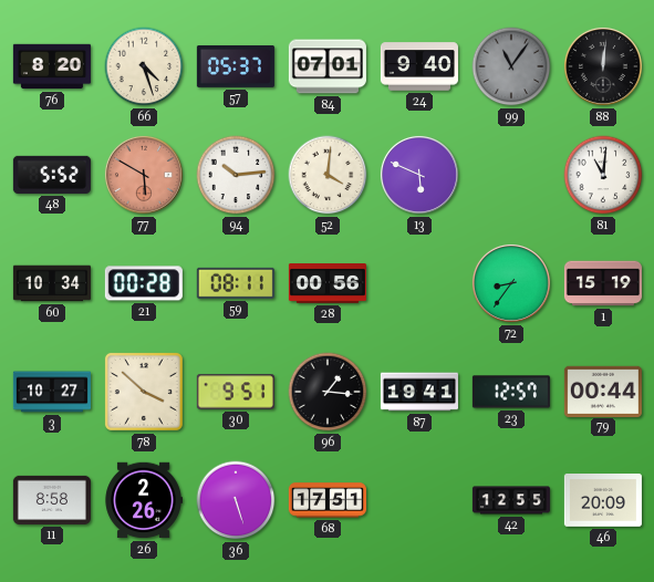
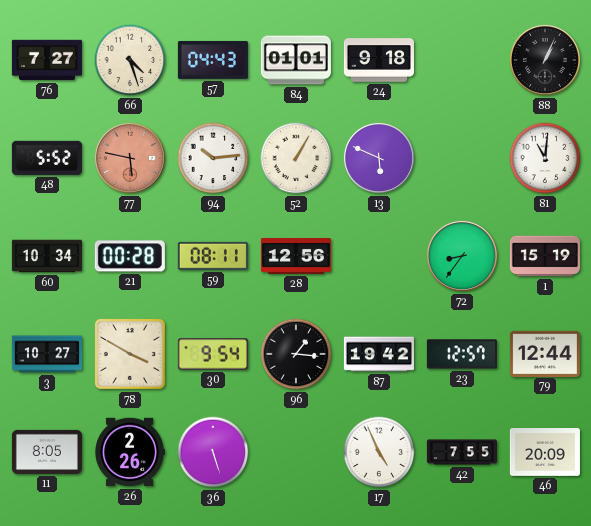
76: 8:20 -> 7:27 (47, 60)
57: 05:37 -> 04:43 (213, 60)
84: 07:01 -> 01:01 (296, 60)
24: 9:40 -> 9:18 (379, 60)
99: 11:06 -> none (511, 66)
88: 12:01 -> 1:04 (545, 60)
77: 5:50 -> 5:47 (130, 158)
52: 4:01 -> 1:05 (296, 158)
28: 00:56 -> 12:56 (296, 256)
78: 3:52 -> 3:50 (130, 354)
30: 9:51 -> 9:54 (213, 354)
87: 19:41 -> 19:42 (379, 354)
79: 00:44 -> 12:44 (545, 353)
11: 8:58 -> 8:05 (47, 452)
68: 17:51 -> none (328, 500)
17: none -> 4:56 (379, 452)
42: 12:55 -> 7:55 (462, 452)
